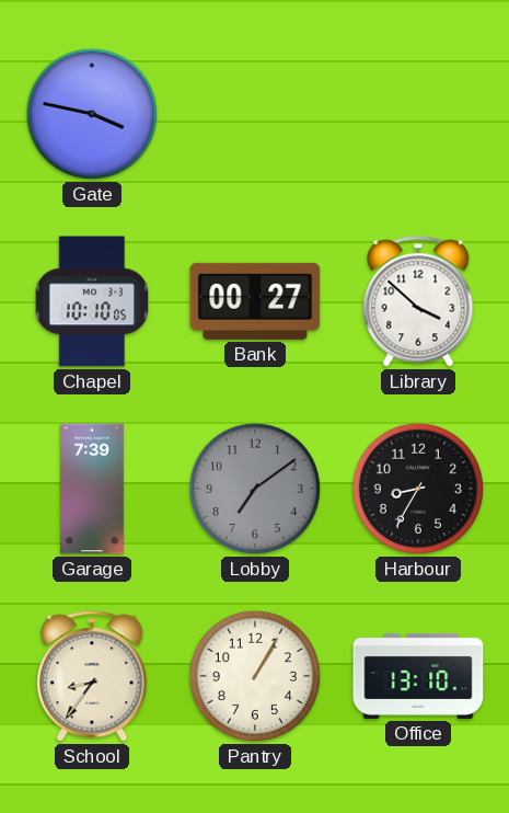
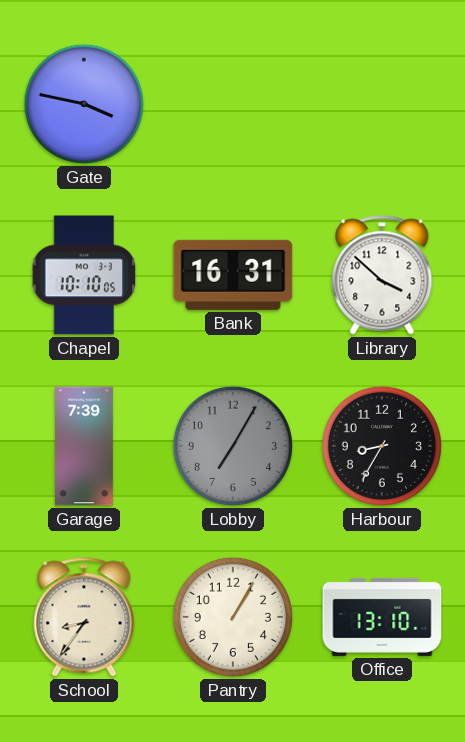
Bank: 00:27 -> 16:31 (233, 275)
Lobby: 7:09 -> 7:05 (233, 446)
